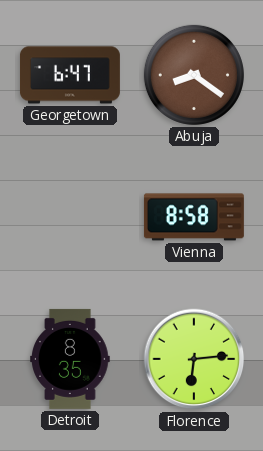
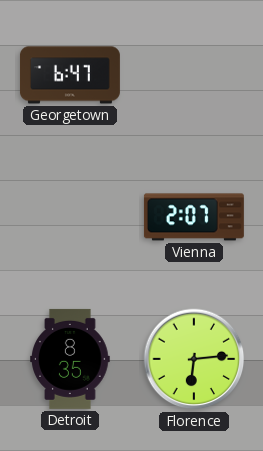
Abuja: 8:21 -> none (194, 75)
Vienna: 8:58 -> 2:07 (194, 217)
